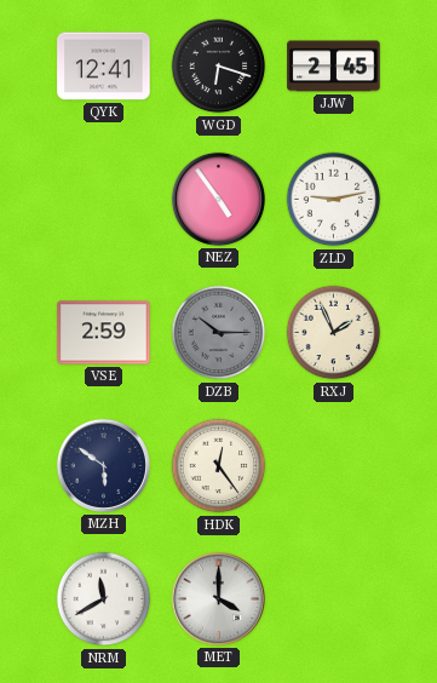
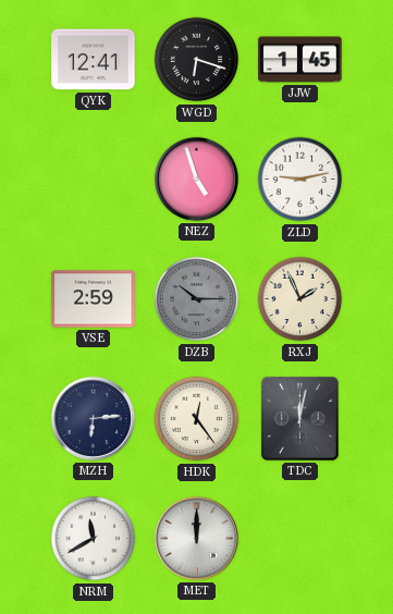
JJW: 2:45 -> 1:45 (300, 60)
NEZ: 4:54 -> 4:57 (196, 179)
MZH: 5:51 -> 6:14 (93, 418)
TDC: none -> 12:02 (299, 418)
MET: 4:00 -> 12:00 (196, 538)
